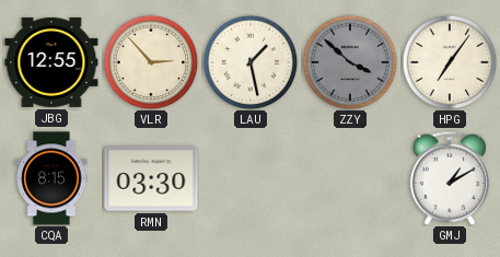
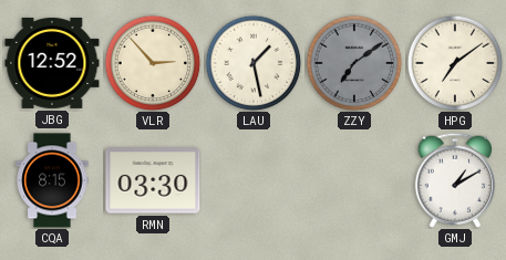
JBG: 12:55 -> 12:52 (52, 63)
ZZY: 3:52 -> 7:09 (354, 63)
HPG: 7:06 -> 7:09 (455, 63)
